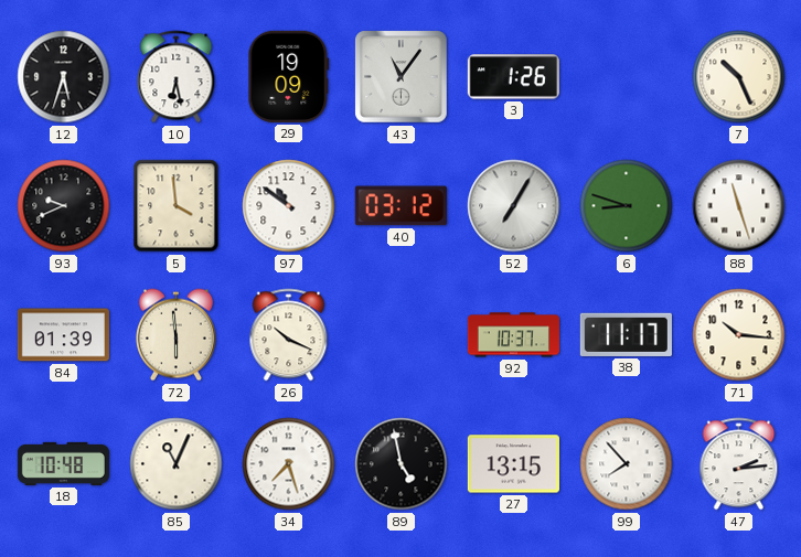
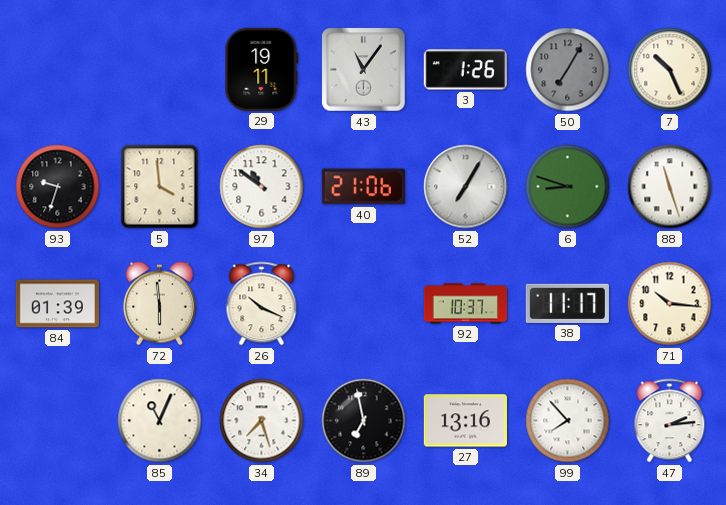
12: 5:33 -> none (64, 77)
10: 6:28 -> none (177, 77)
29: 19:09 -> 19:11 (262, 69)
50: none -> 7:05 (568, 70)
93: 9:41 -> 9:33 (58, 187)
40: 03:12 -> 21:06 (363, 187)
18: 10:48 -> none (63, 463)
89: 4:58 -> 6:58 (364, 421)
27: 13:15 -> 13:16 (465, 421)
